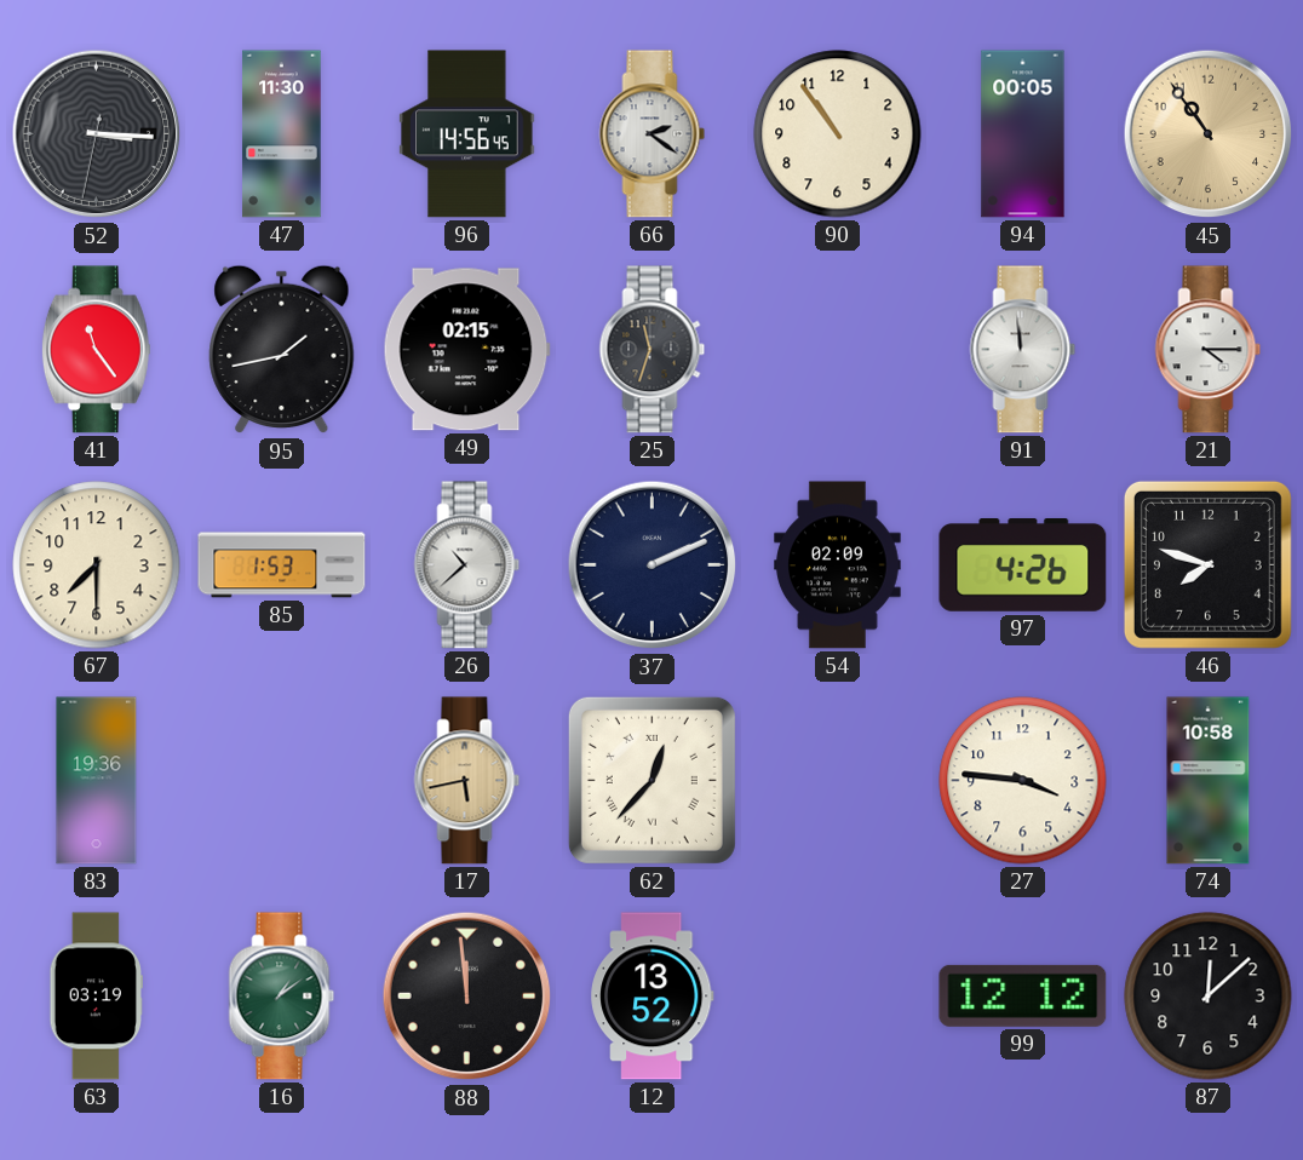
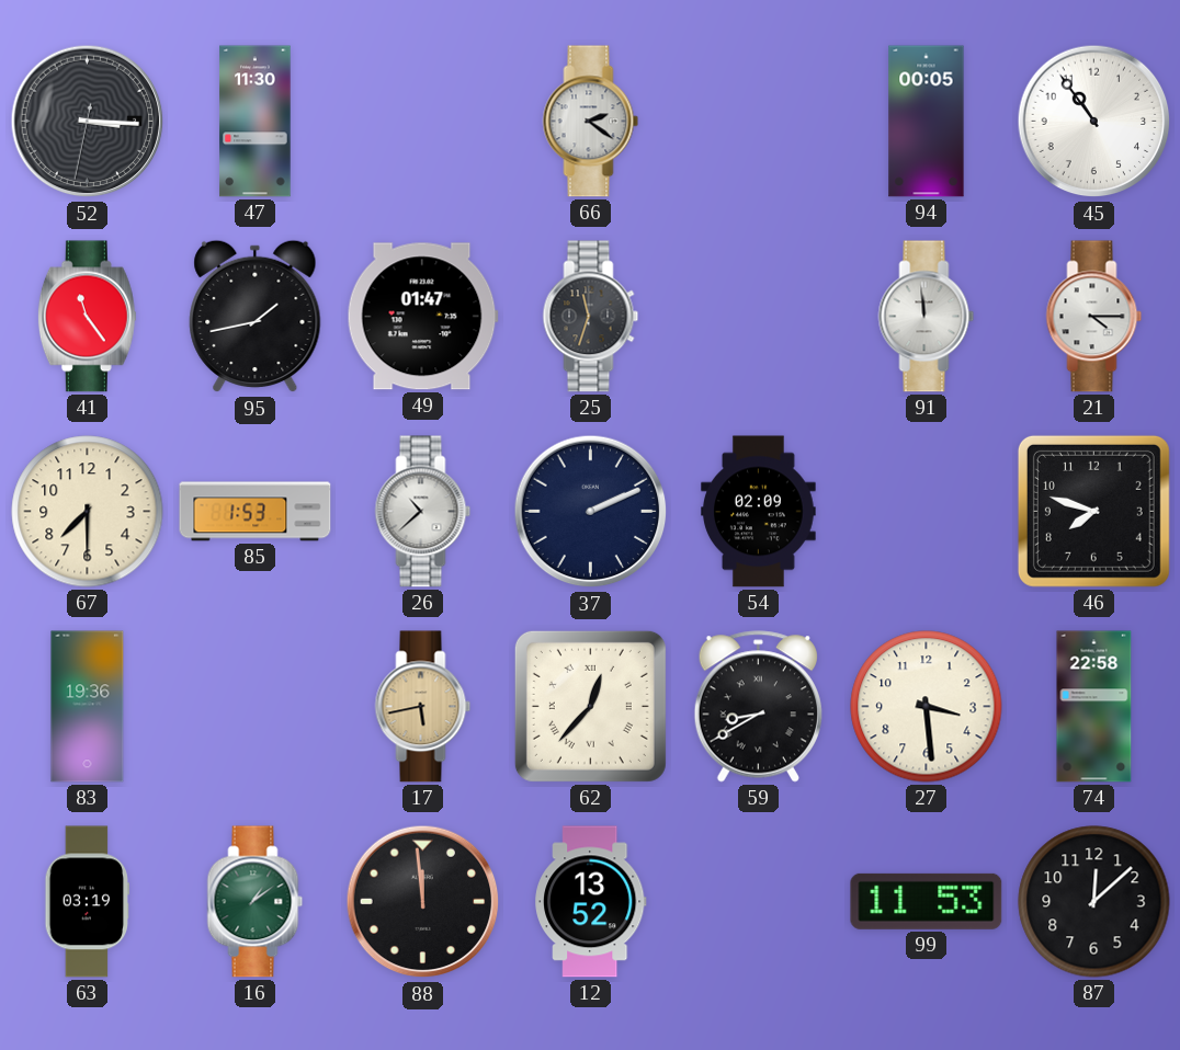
96: 14:56 -> none (467, 134)
90: 10:54 -> none (838, 134)
45 dial: champagne -> white (1094, 122)
49: 02:15 -> 01:47 (422, 317)
97: 4:26 -> none (1023, 565)
59: none -> 8:40 (758, 707)
27: 3:46 -> 3:29 (927, 707)
74: 10:58 -> 22:58 (1094, 707)
99: 12:12 -> 11:53 (927, 901)
